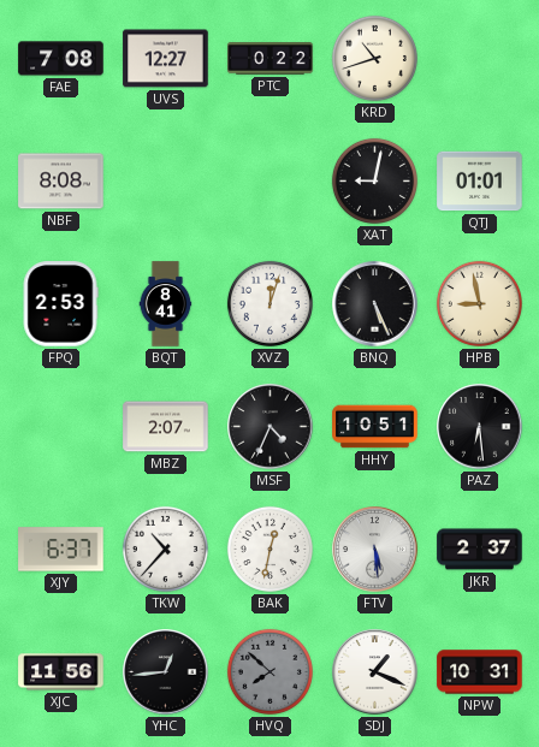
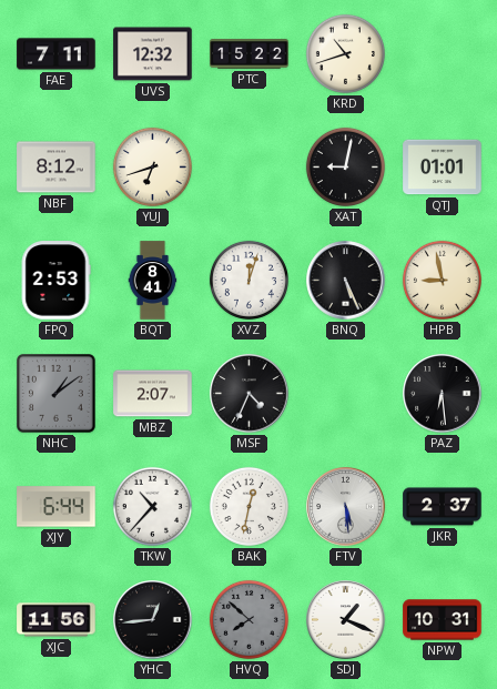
FAE: 7:08 -> 7:11 (57, 54)
UVS: 12:27 -> 12:32 (153, 54)
PTC: 0:22 -> 15:22 (250, 54)
NBF: 8:08 -> 8:12 (57, 168)
YUJ: none -> 6:42 (152, 166)
NHC: none -> 1:09 (57, 394)
HHY: 10:51 -> none (375, 427)
XJY: 6:37 -> 6:44 (57, 507)
